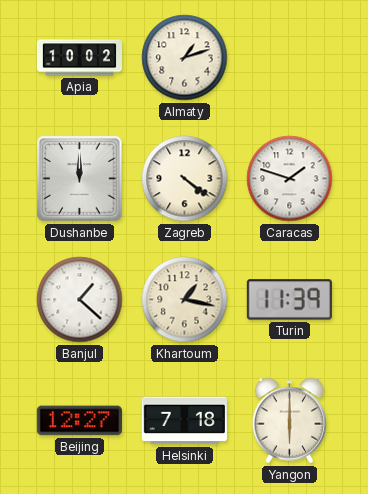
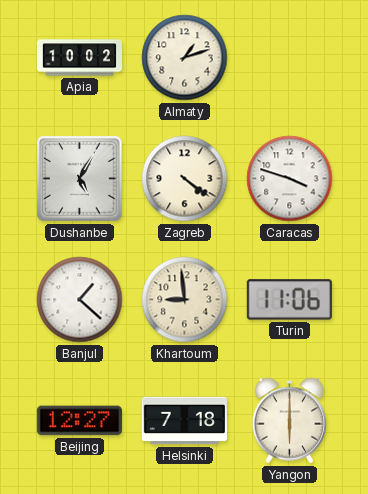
Dushanbe: 12:00 -> 5:05 (80, 179)
Caracas: 1:48 -> 3:48 (290, 179)
Khartoum: 1:17 -> 8:59 (185, 300)
Turin: 11:39 -> 11:06 (289, 300)
